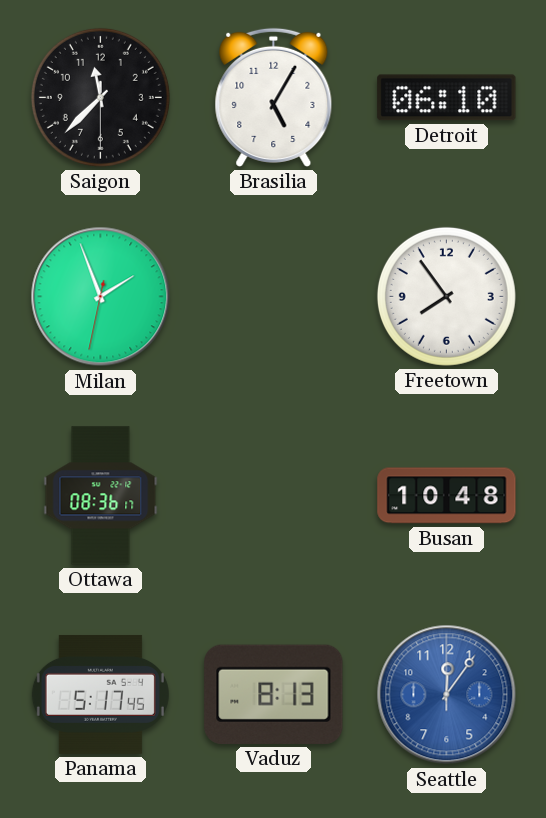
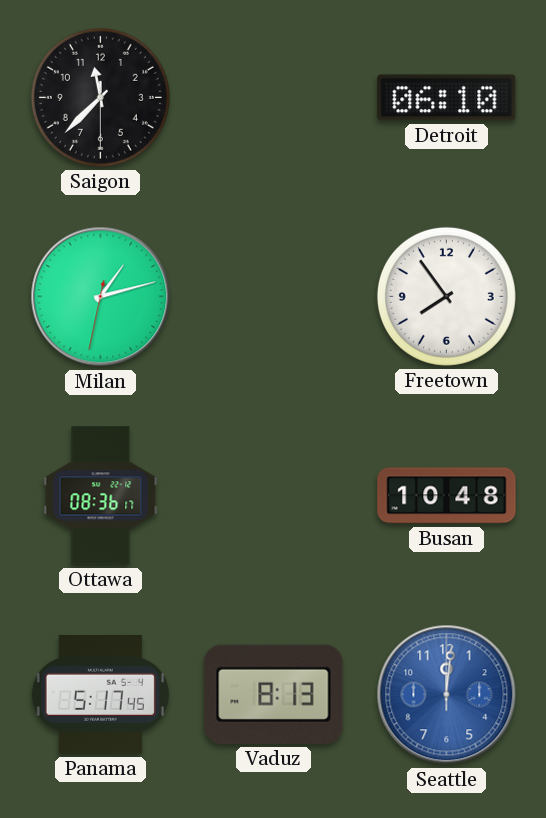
Brasilia: 5:05 -> none (274, 97)
Milan: 1:56 -> 1:12 (101, 297)
Seattle: 12:06 -> 12:01 (447, 695)
